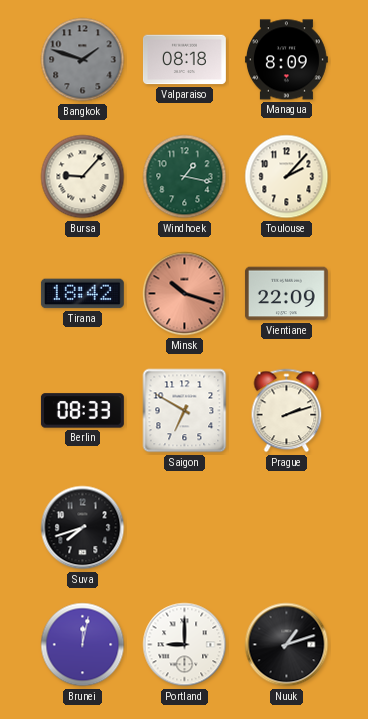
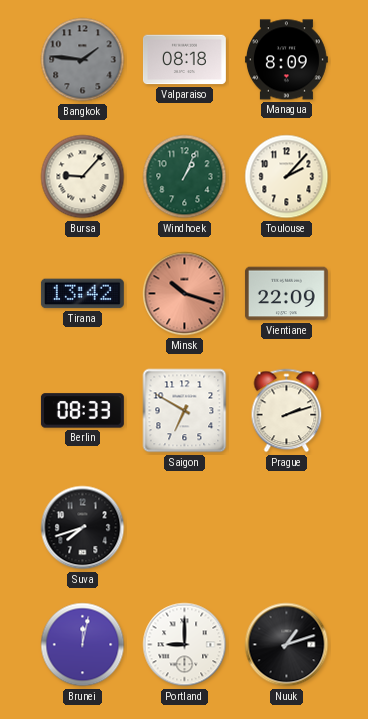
Bangkok: 1:48 -> 1:46 (83, 60)
Windhoek: 1:17 -> 1:04 (185, 177)
Tirana: 18:42 -> 13:42 (82, 294)
